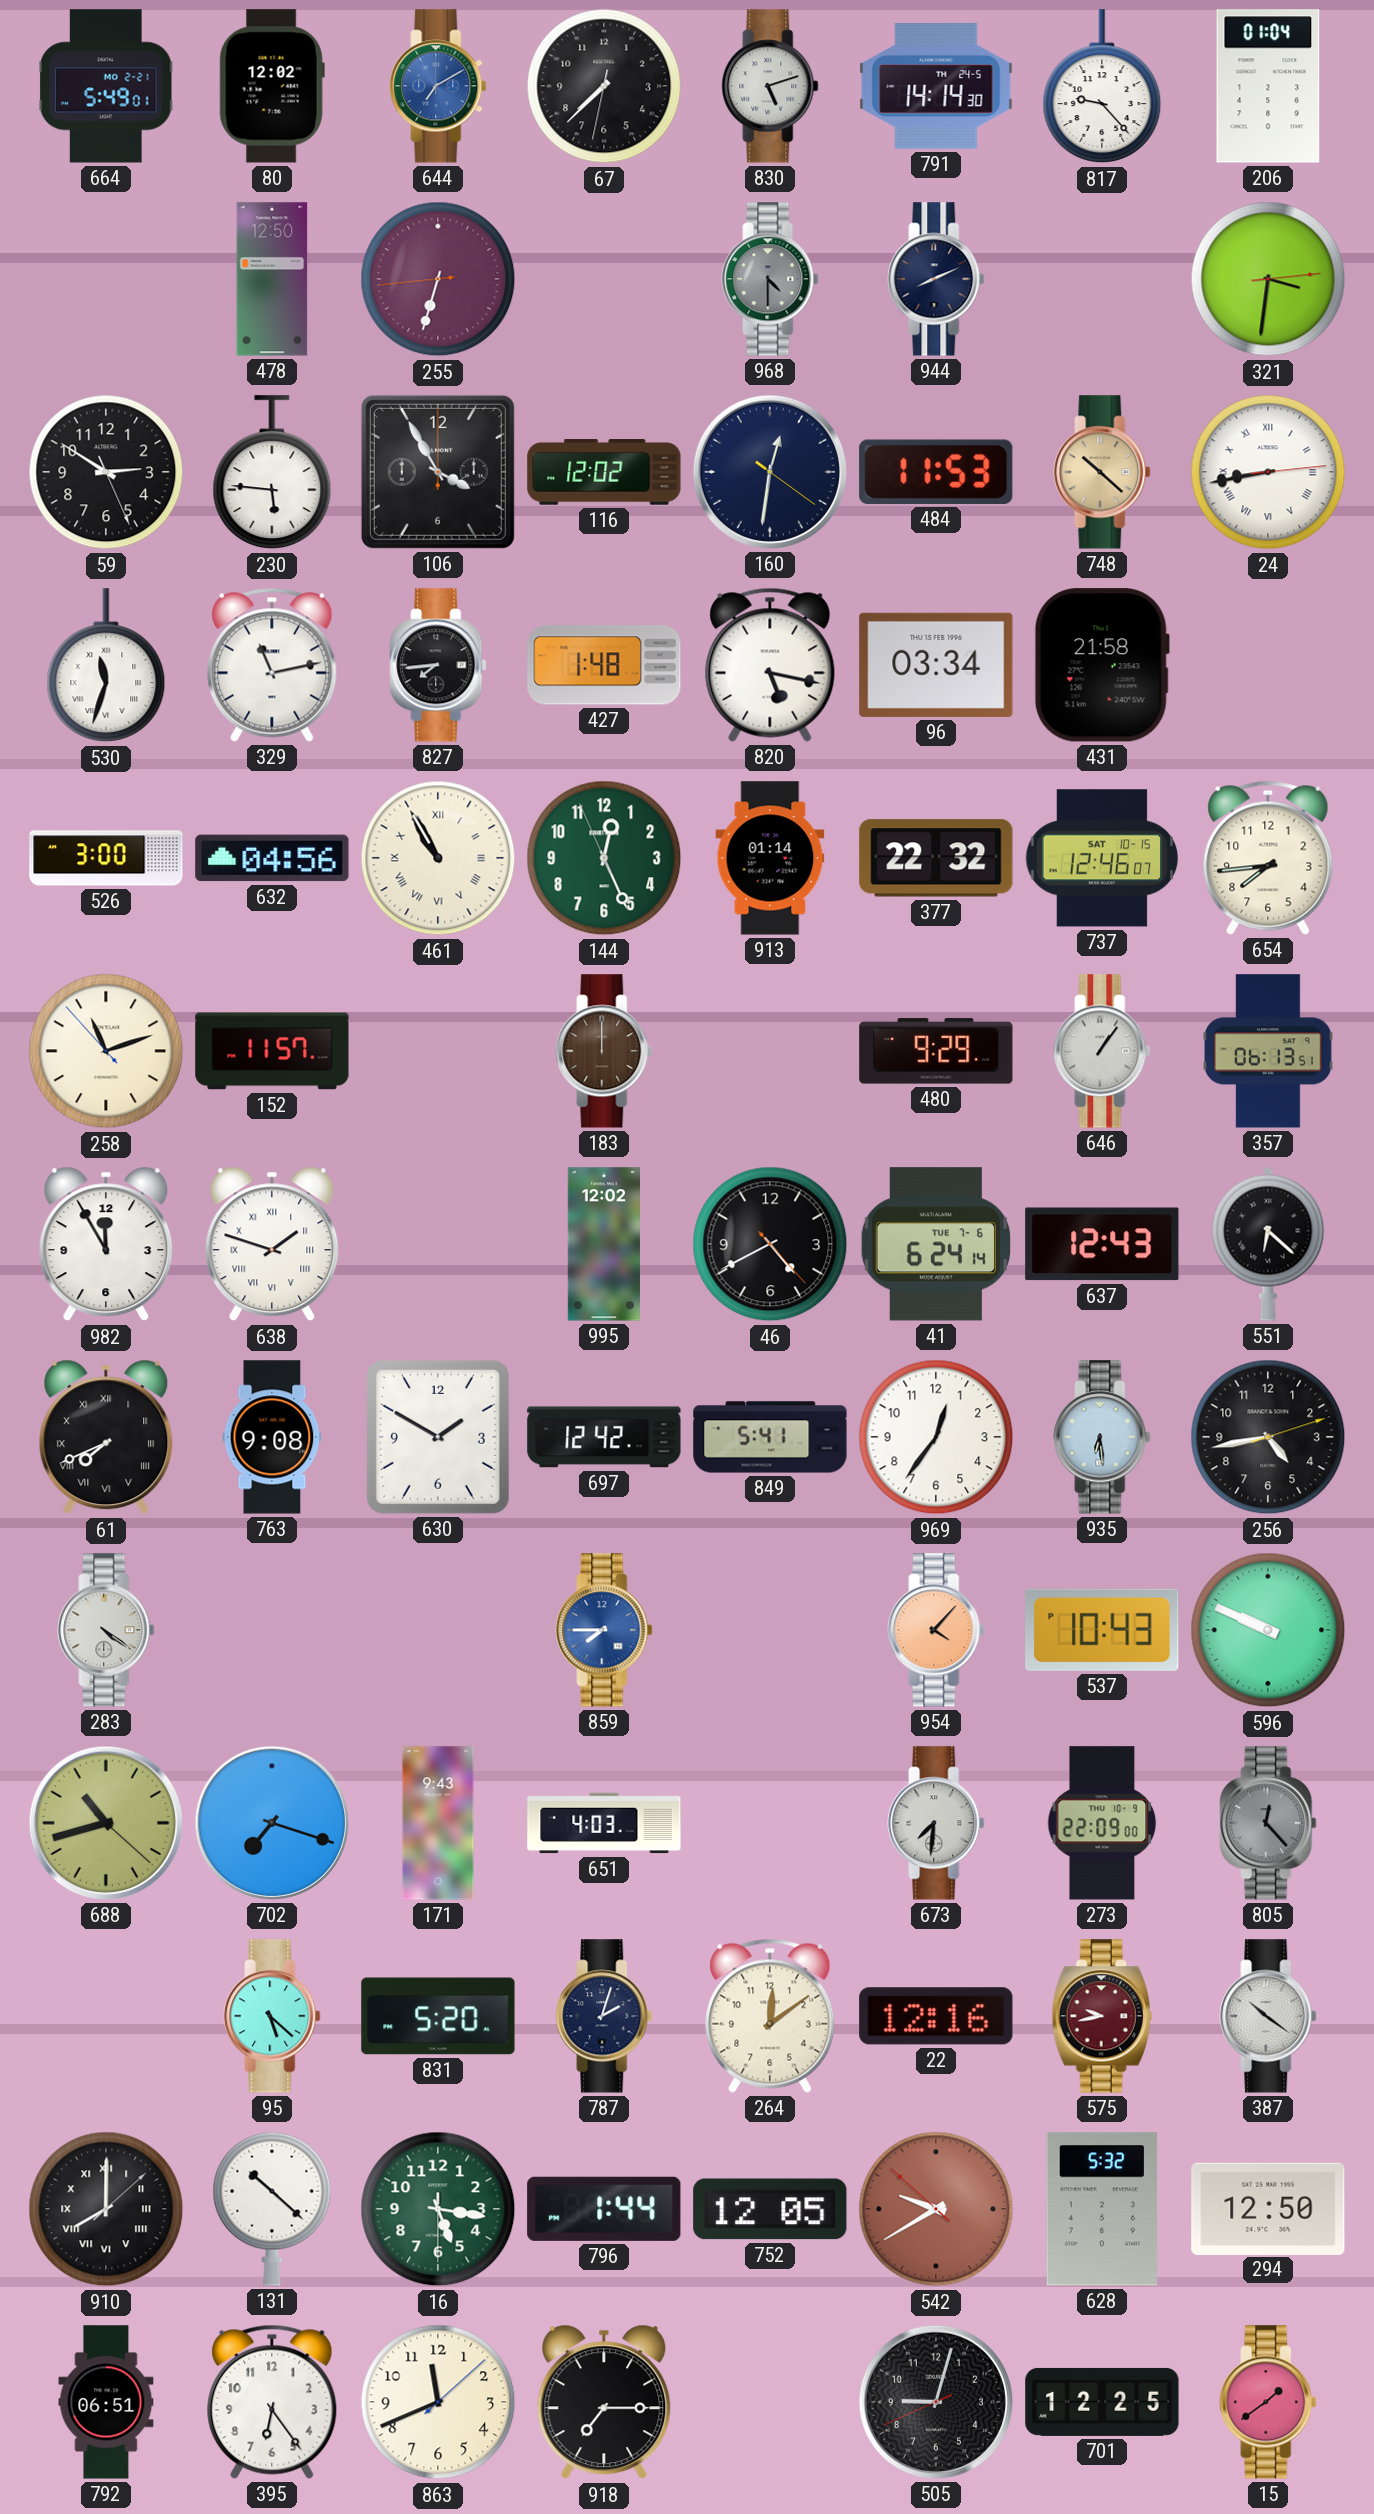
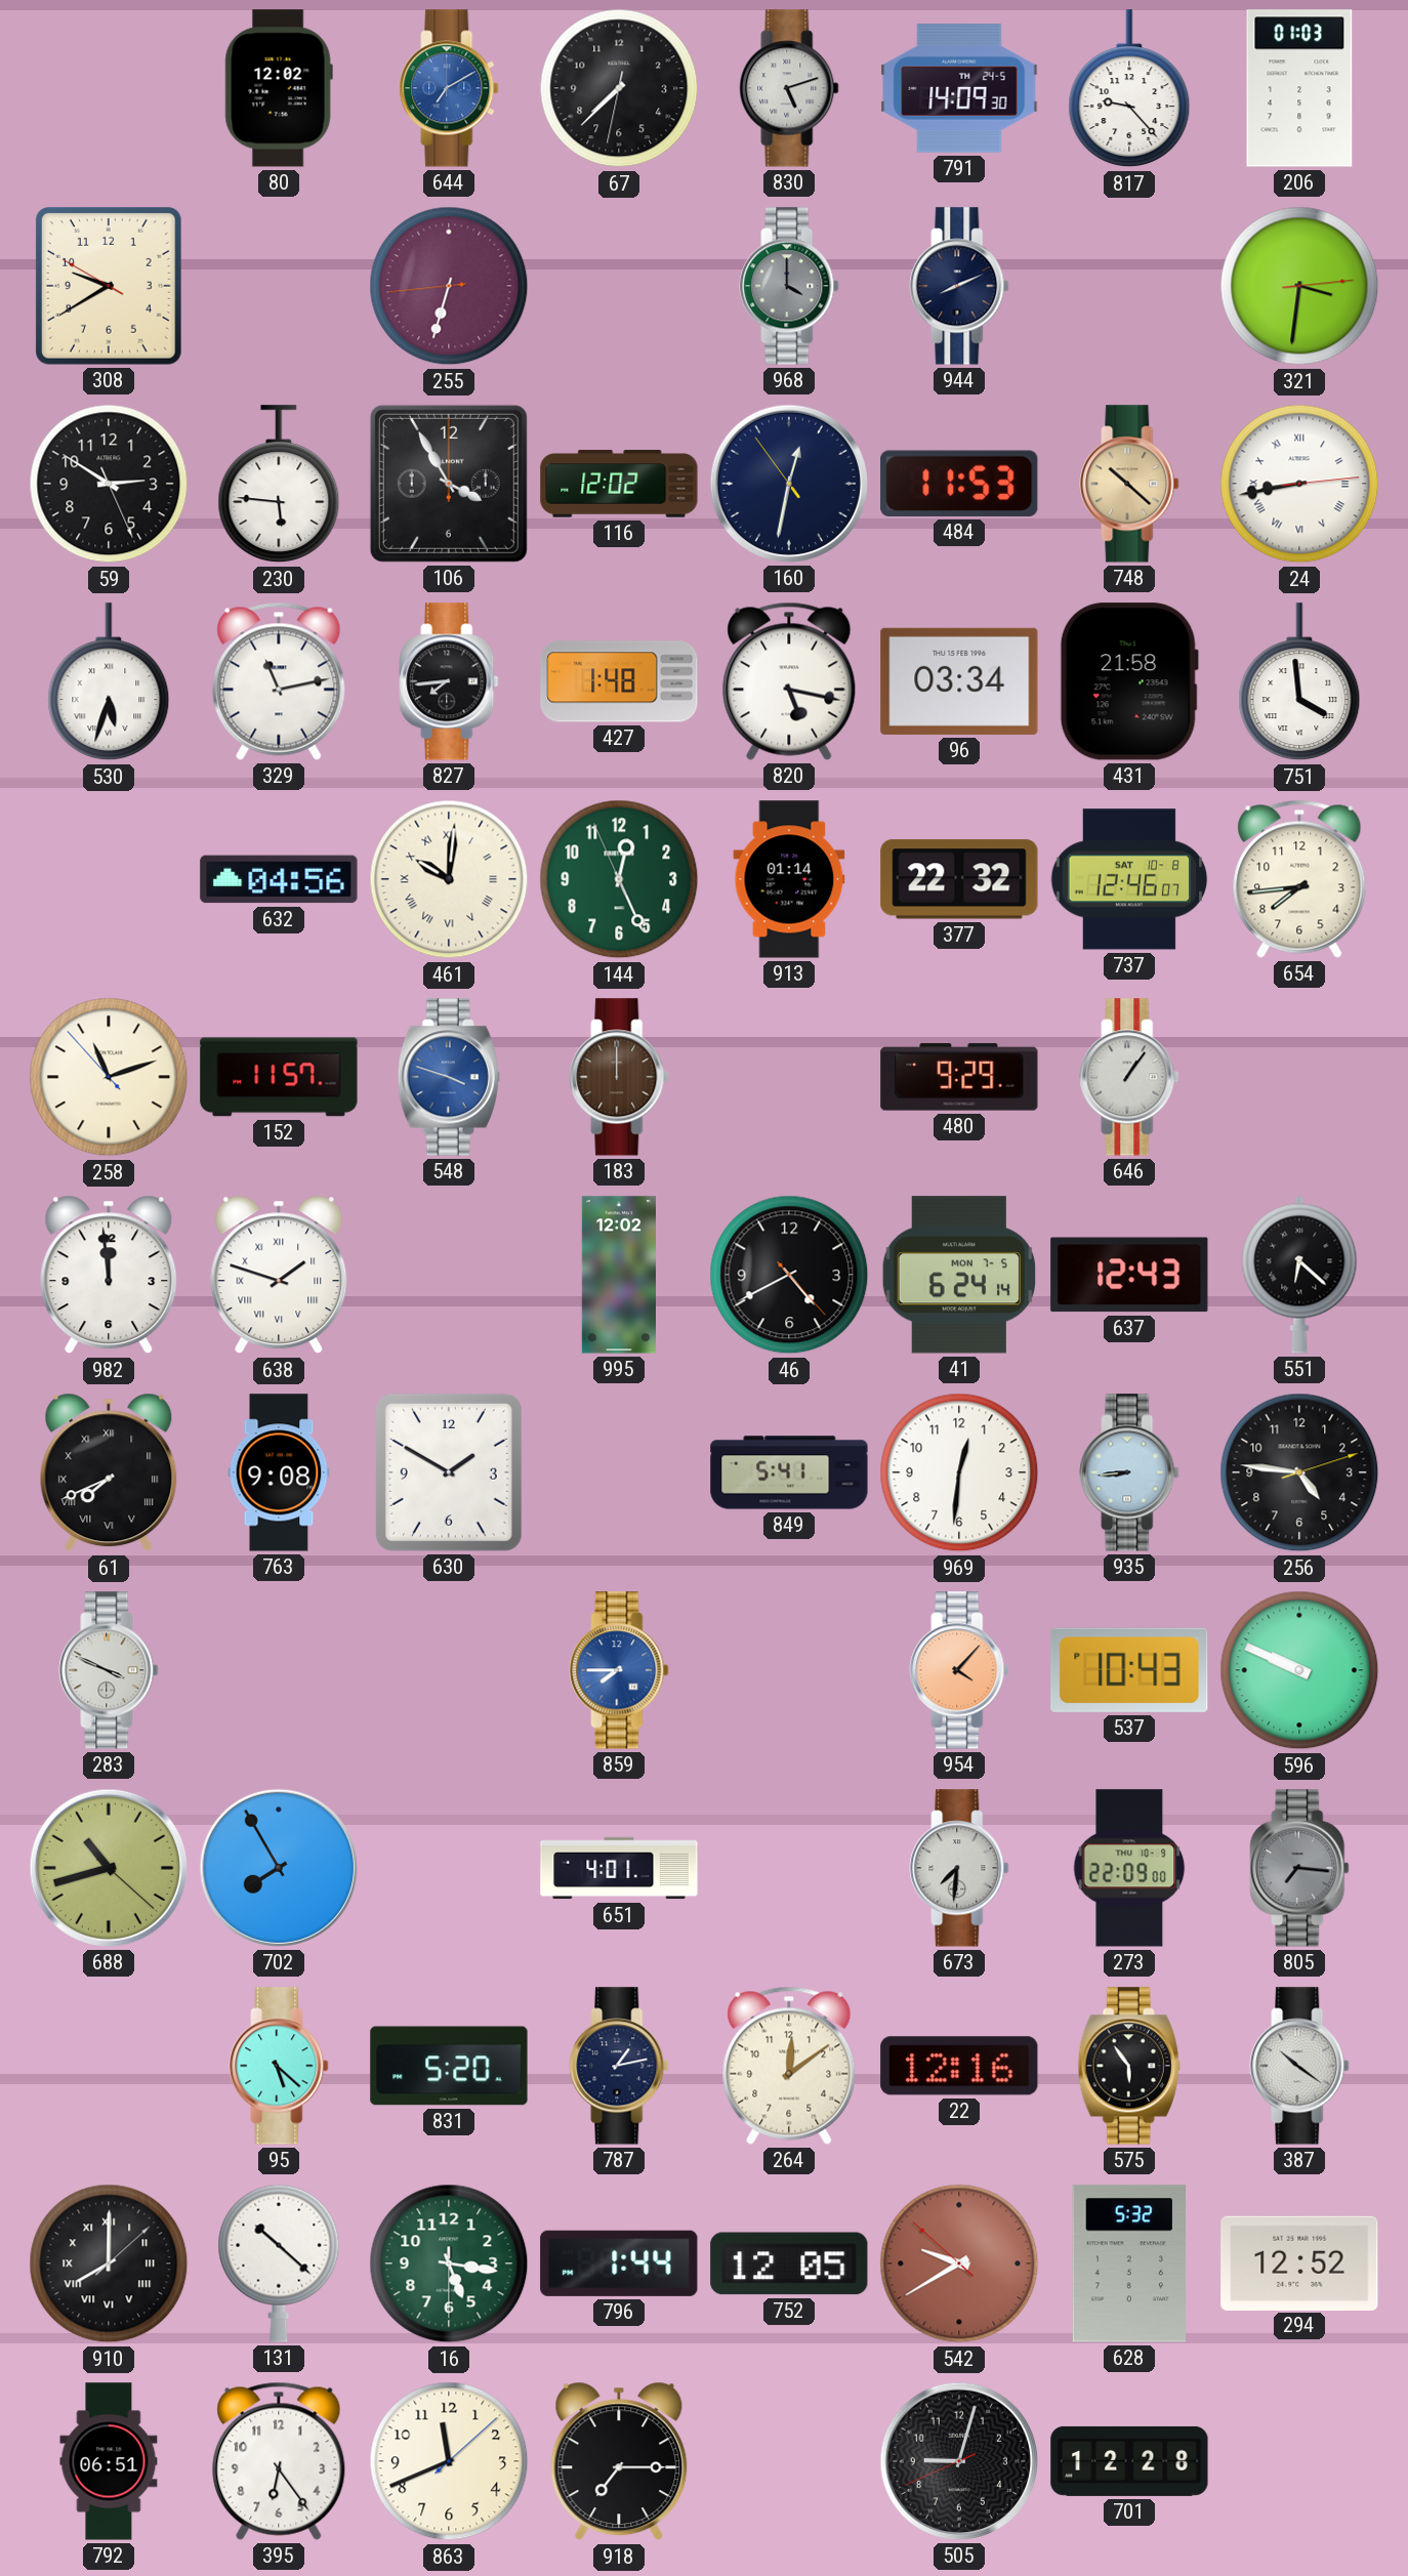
664: 5:49 -> none (106, 86)
791: 14:14 -> 14:09 (959, 88)
206: 01:04 -> 01:03 (1299, 88)
308: none -> 9:39 (109, 287)
478: 12:50 -> none (272, 279)
968: 4:30 -> 4:00 (789, 286)
160: 12:31:21 -> 12:31:54 (789, 484)
530: 11:33 -> 5:33 (109, 682)
751: none -> 3:59 (1299, 682)
526: 3:00 -> none (106, 858)
461: 10:55 -> 10:01 (449, 879)
737 date: SAT 10-15 -> SAT 10-8 (1129, 879)
548: none -> 3:48 (449, 1077)
357: 06:13 -> none (1269, 1051)
982: 11:55 -> 11:59 (109, 1275)
41 date: TUE 7-6 -> MON 7-5 (959, 1275)
697: 12:42 -> none (604, 1437)
969: 12:36 -> 12:31 (959, 1472)
935: 6:29 -> 8:44 (1129, 1472)
256: 4:43 -> 4:46 (1299, 1472)
283: 4:21 -> 3:49 (109, 1670)
702: 7:18 -> 7:55 (279, 1868)
171: 9:43 -> none (438, 1823)
651: 4:03 -> 4:01 (619, 1868)
805: 12:23 -> 7:16 (1299, 1868)
787: 2:03 -> 1:13 (619, 2066)
575: 9:43 -> 5:54 (1129, 2066)
575 dial: burgundy -> black (1129, 2066)
294: 12:50 -> 12:52 (1299, 2262)
701: 12:25 -> 12:28 (1129, 2461)
15: 1:39 -> none (1268, 2402)
